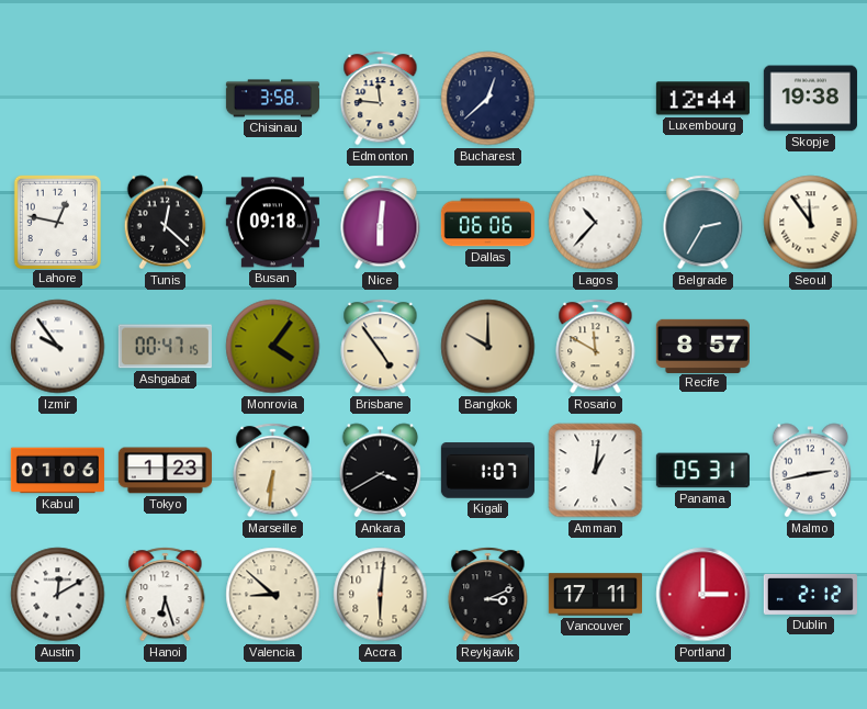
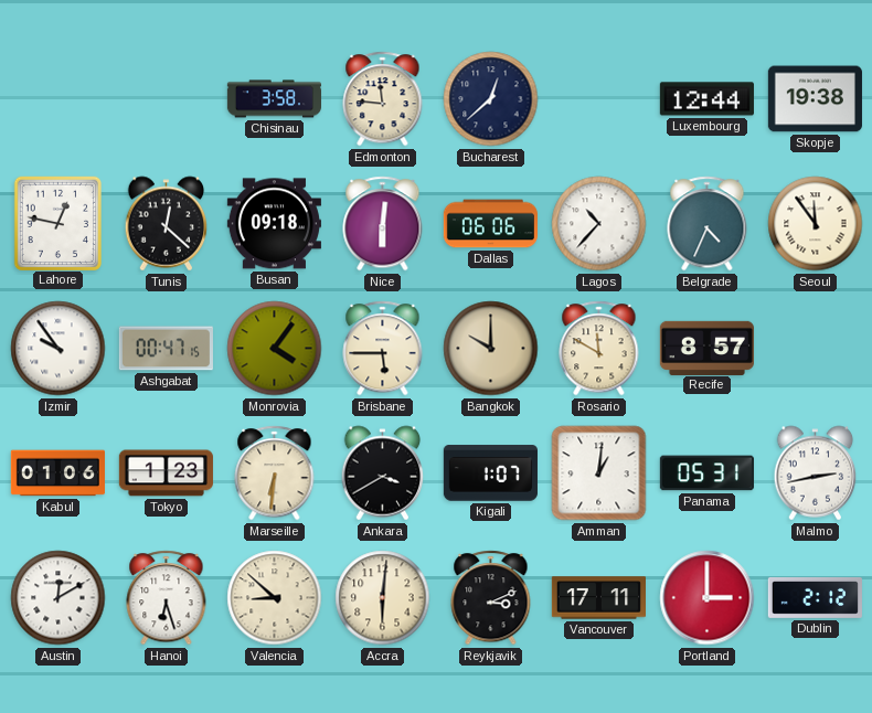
Belgrade: 2:35 -> 4:34 (708, 224)
Brisbane: 4:54 -> 5:45 (383, 349)
